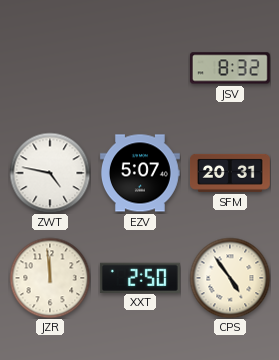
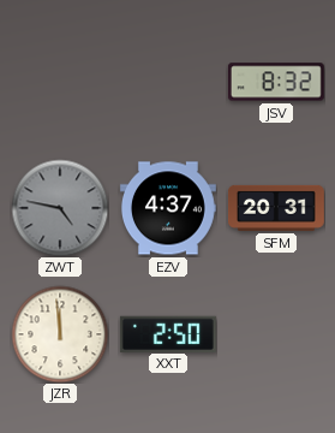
ZWT dial: white -> grey (60, 208)
EZV: 5:07 -> 4:37 (168, 208)
CPS: 4:54 -> none (230, 278)
